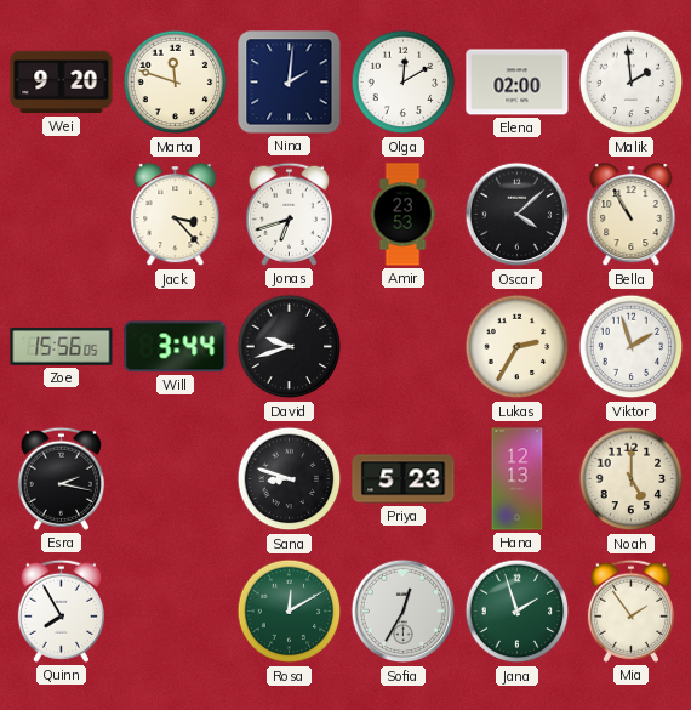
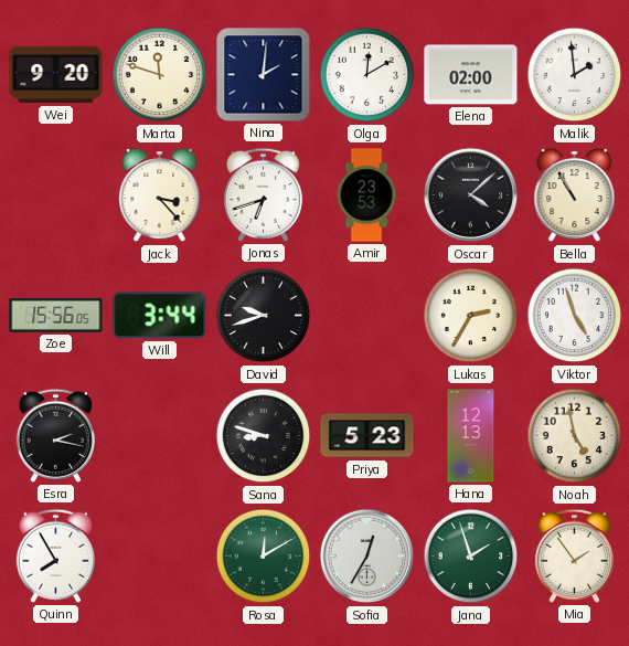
Viktor: 1:57 -> 4:57 (575, 316)
Noah: 5:00 -> 4:58 (575, 436)
